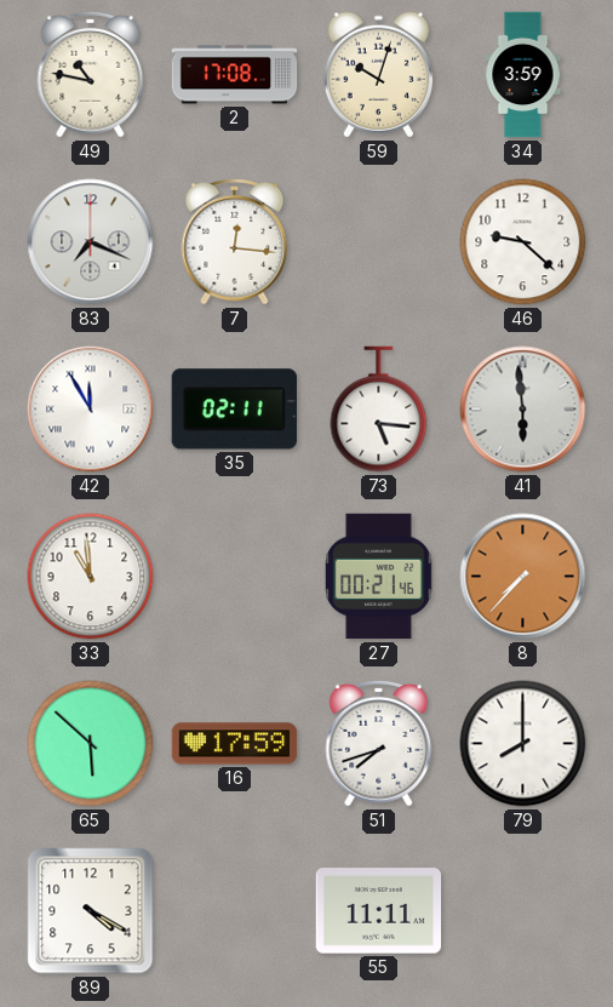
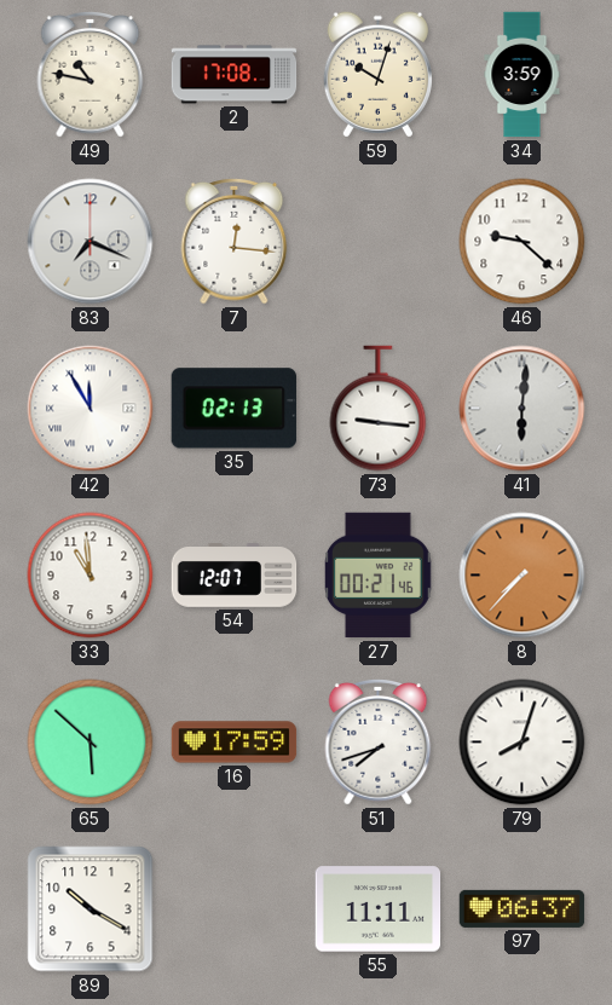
35: 02:11 -> 02:13 (233, 409)
73: 5:16 -> 9:16 (379, 409)
41: 5:59 -> 6:01 (522, 409)
54: none -> 12:07 (235, 576)
79: 8:00 -> 8:03 (522, 743)
89: 4:20 -> 10:20 (91, 909)
97: none -> 06:37 (522, 908)
